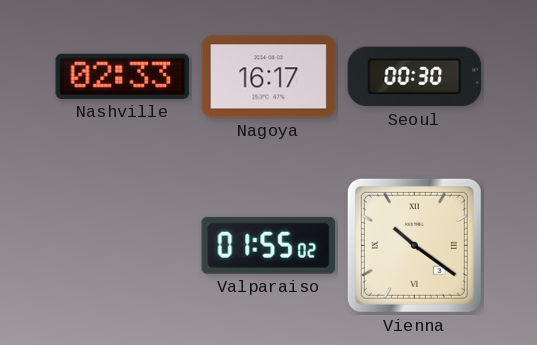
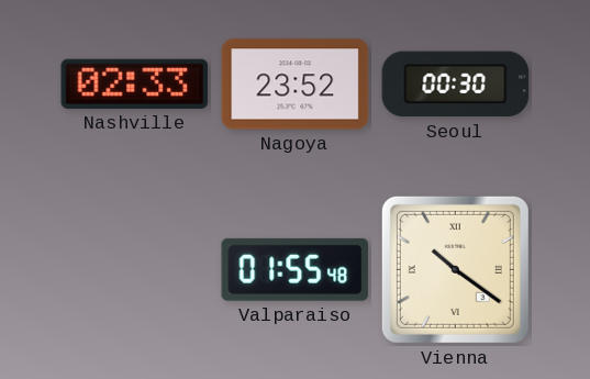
Nagoya: 16:17 -> 23:52 (296, 85)
Valparaiso: 01:55:02 -> 01:55:48 (296, 269)
